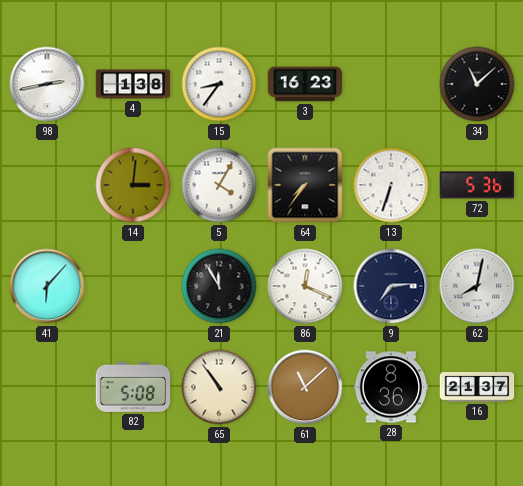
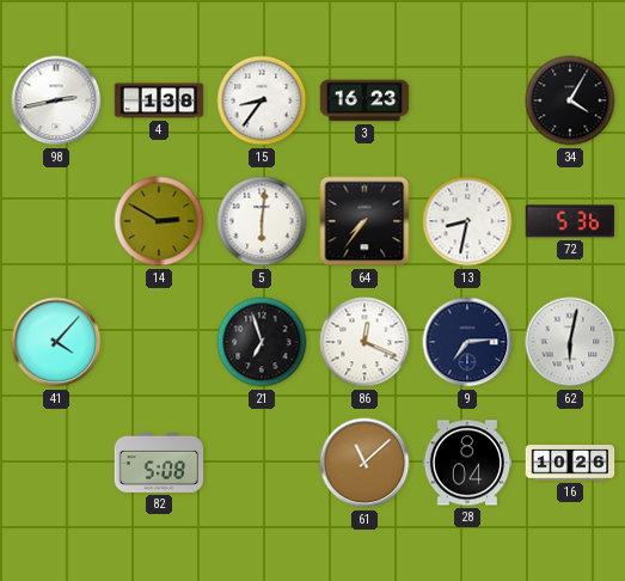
34: 11:08 -> 4:05 (570, 100)
14: 3:01 -> 2:50 (159, 221)
5: 4:05 -> 6:01 (262, 221)
13: 6:33 -> 8:32 (467, 221)
41: 6:07 -> 4:07 (56, 342)
21: 11:55 -> 6:57 (262, 342)
62: 8:02 -> 6:02 (570, 342)
65: 10:54 -> none (219, 387)
28: 8:36 -> 8:04 (467, 463)
16: 21:37 -> 10:26 (570, 463)
